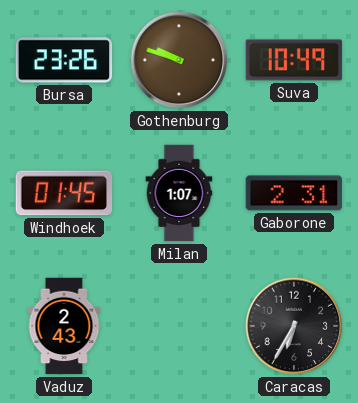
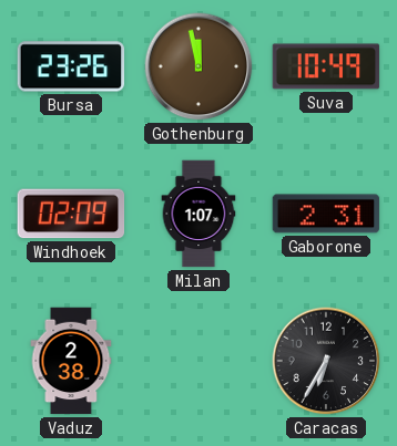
Gothenburg: 9:48 -> 11:58 (198, 66)
Windhoek: 01:45 -> 02:09 (71, 214)
Vaduz: 2:43 -> 2:38 (71, 361)
